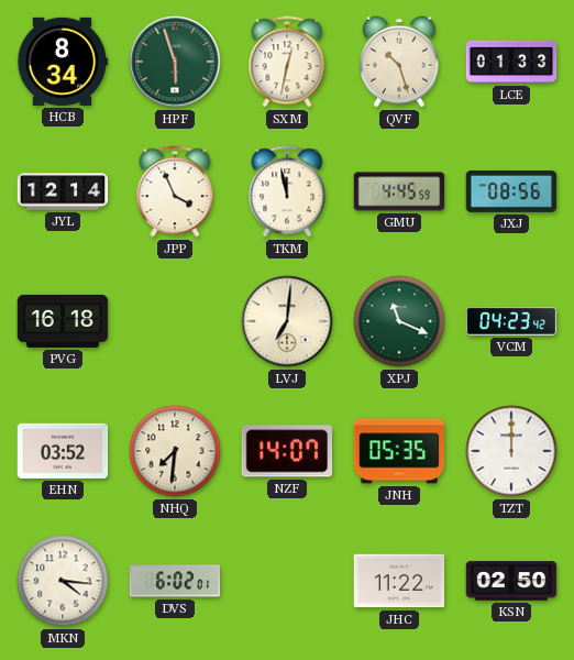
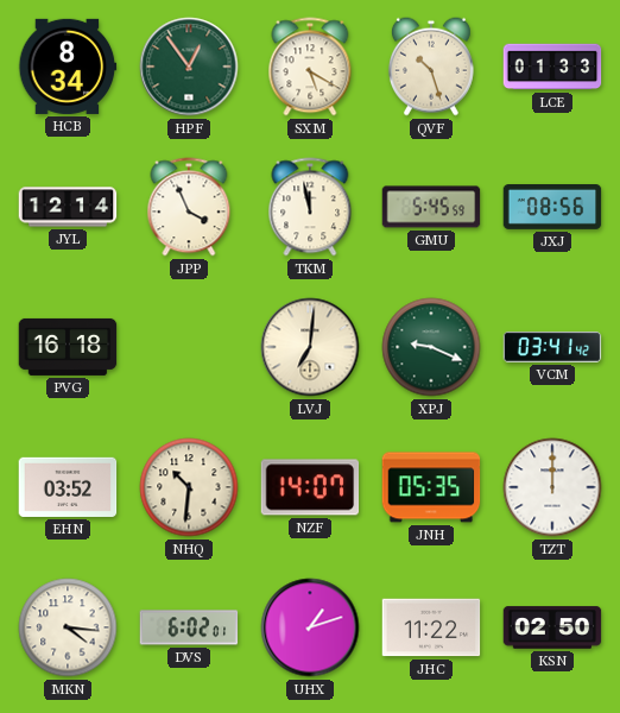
HPF: 5:57 -> 12:54 (189, 67)
SXM: 12:32 -> 5:20 (310, 67)
GMU: 4:45 -> 5:45 (431, 207)
XPJ: 11:19 -> 9:19 (431, 347)
VCM: 04:23 -> 03:41 (552, 348)
NHQ: 7:31 -> 10:31 (189, 487)
UHX: none -> 1:12 (310, 627)
